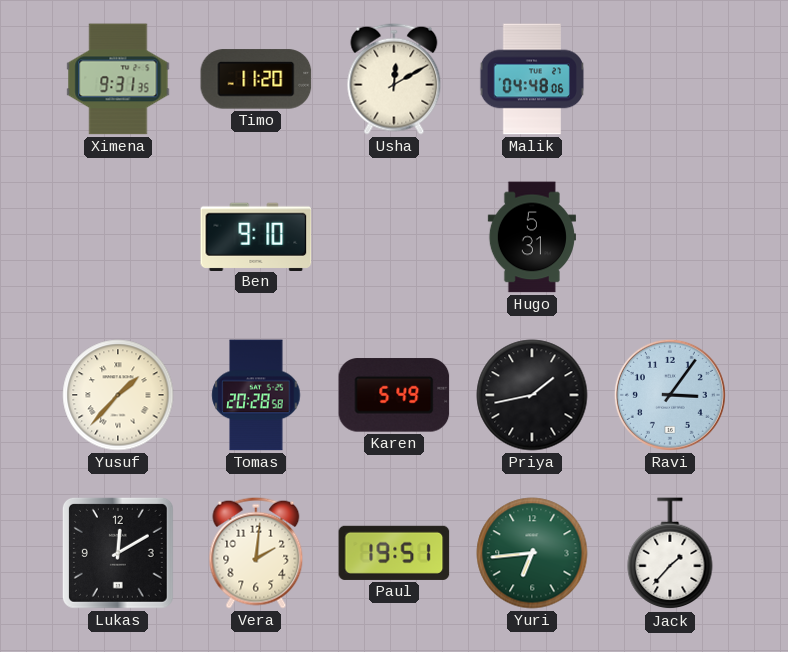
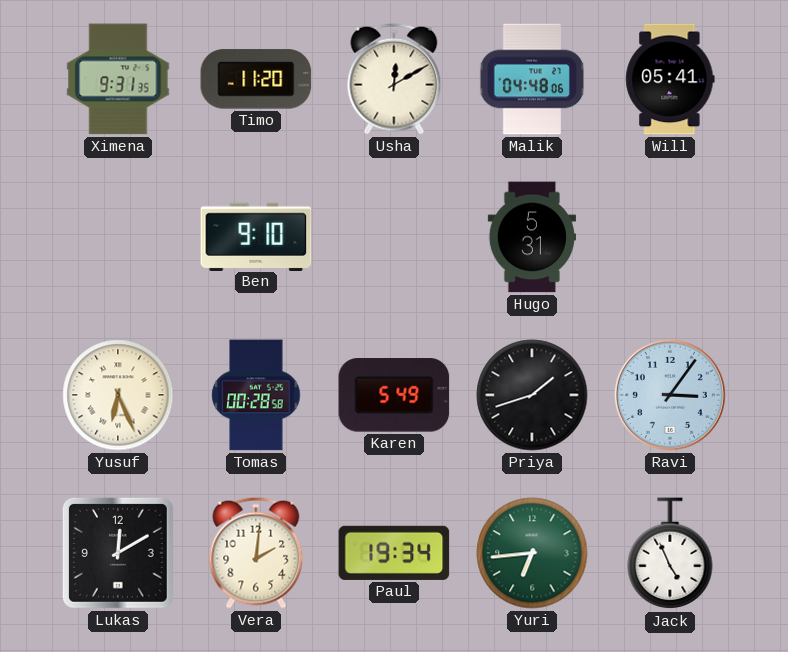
Will: none -> 05:41 (670, 79)
Yusuf: 1:37 -> 6:26 (118, 395)
Tomas: 20:28 -> 00:28 (256, 395)
Priya: 1:43 -> 1:42 (532, 395)
Paul: 19:51 -> 19:34 (394, 553)
Jack: 1:37 -> 4:56 (670, 554)
